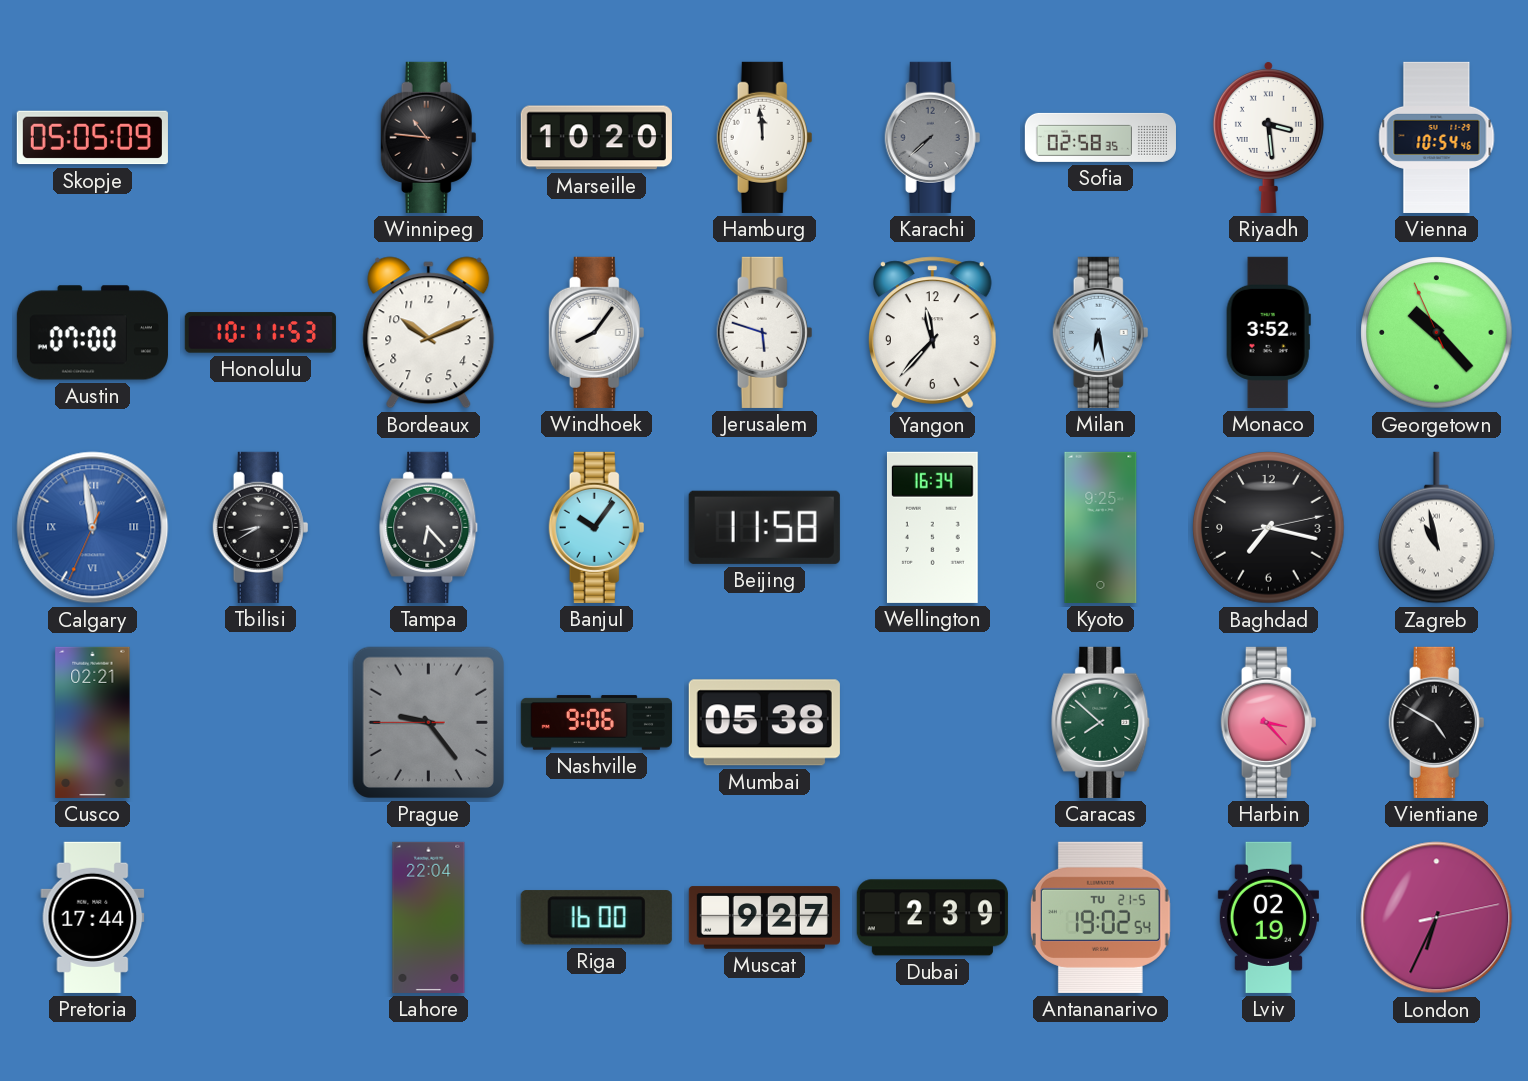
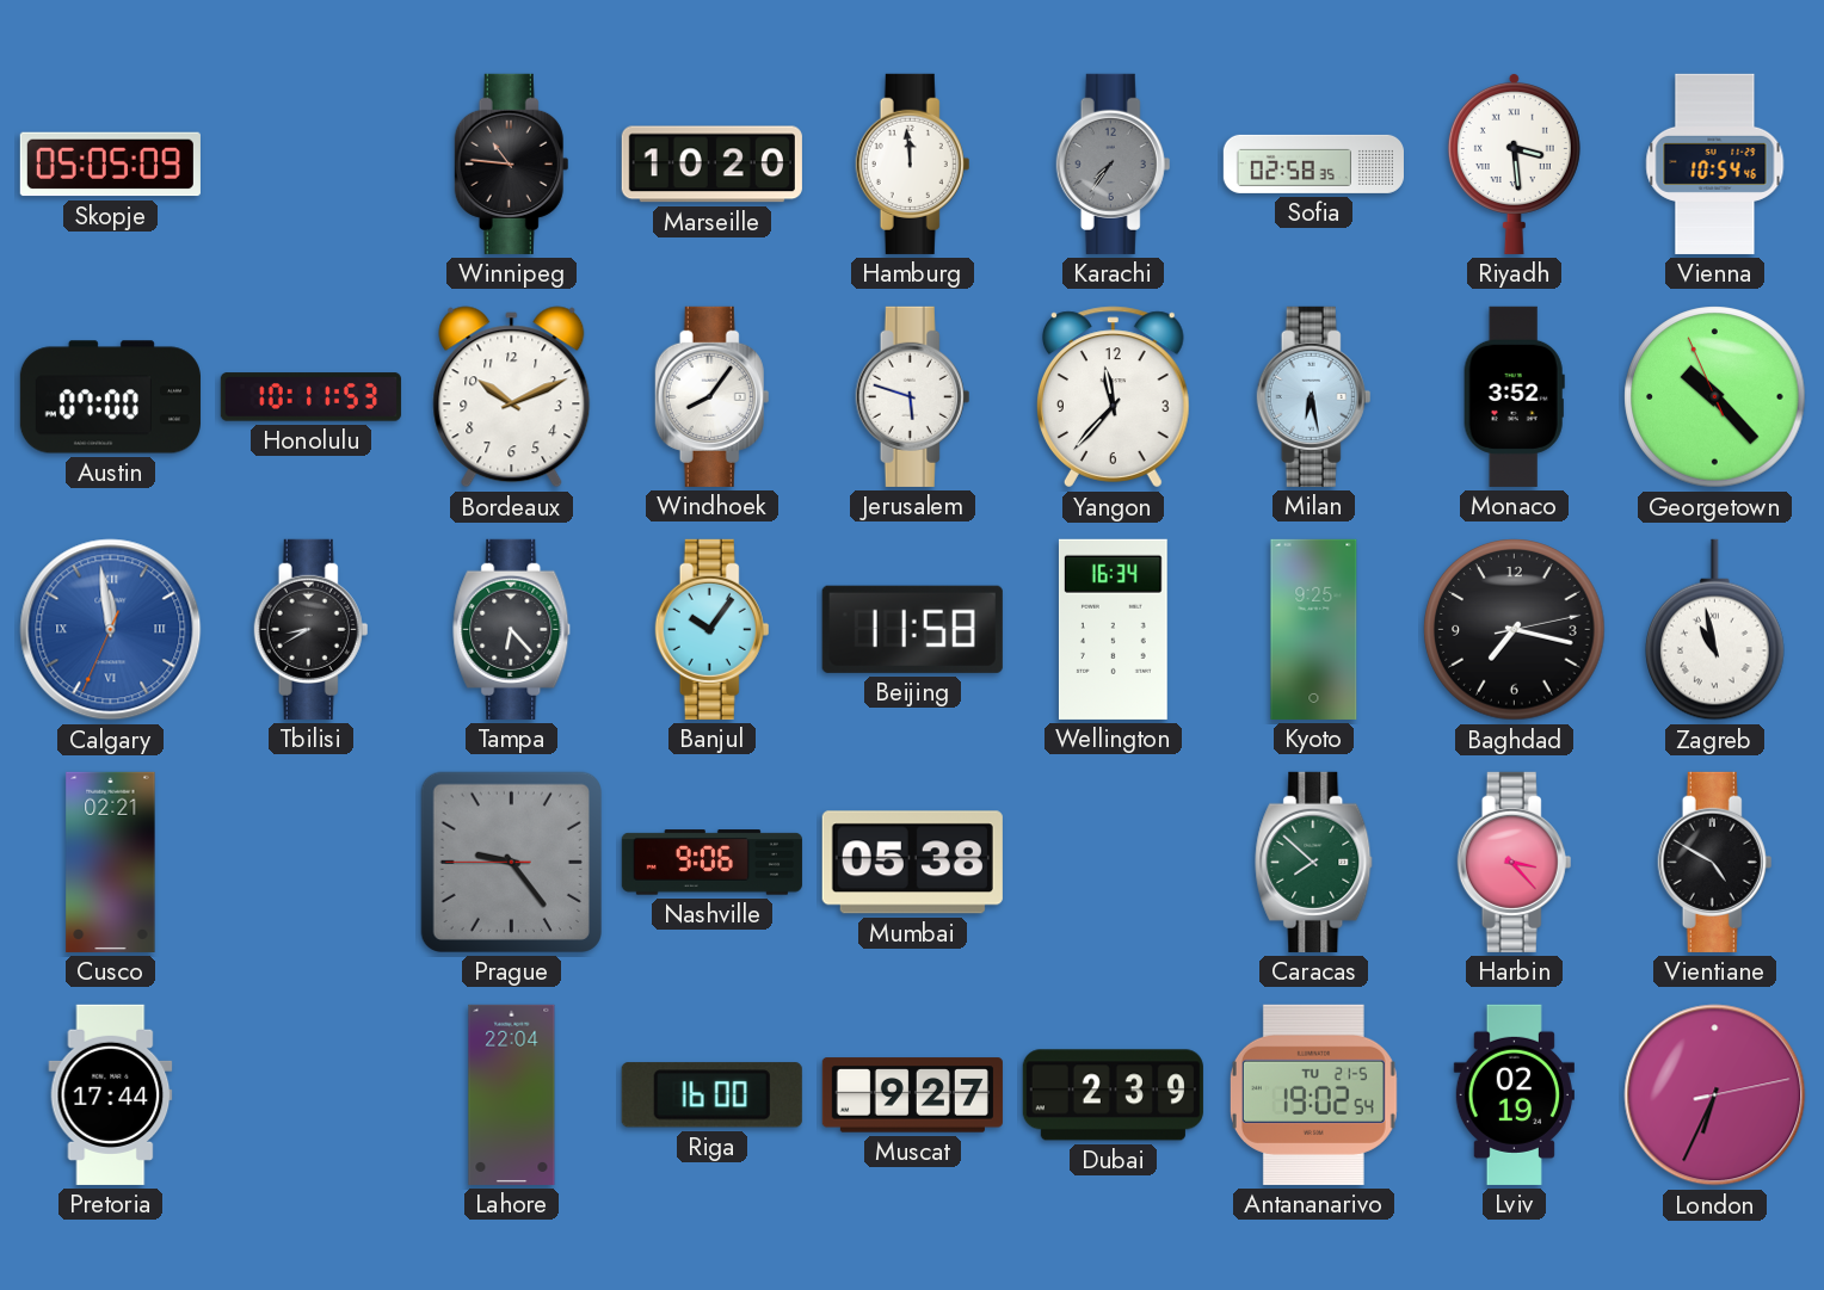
Karachi: 7:38 -> 7:36 (1114, 163)
